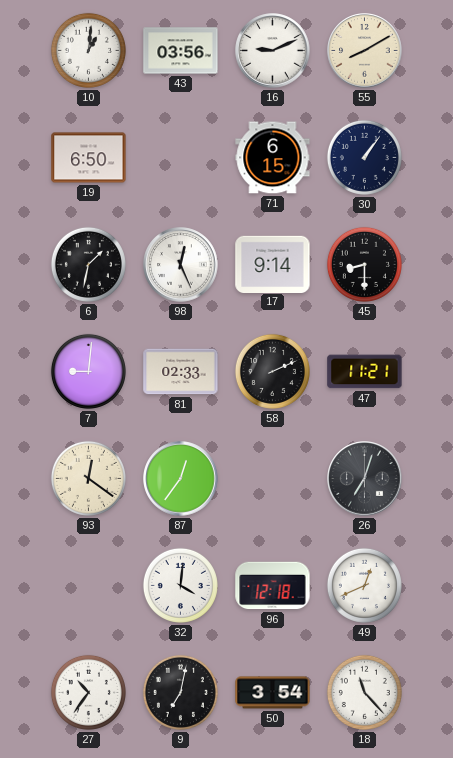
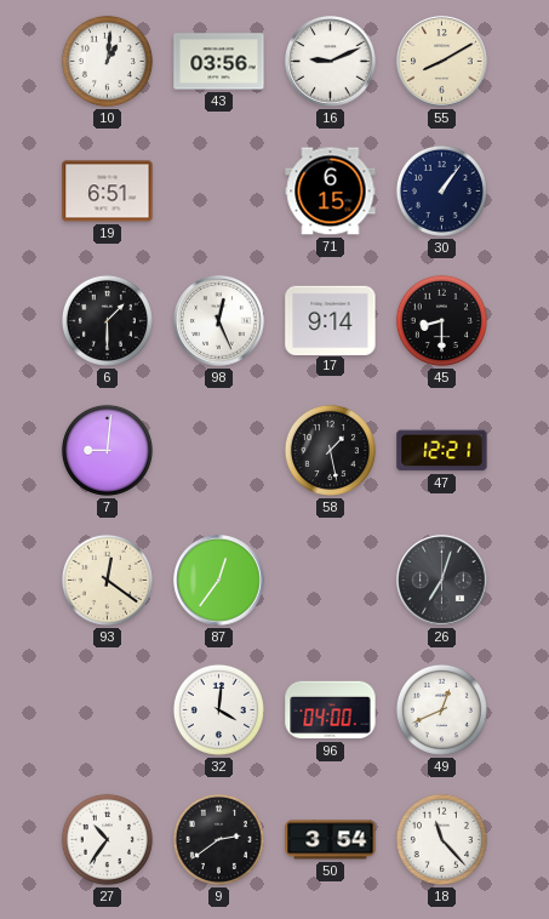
19: 6:50 -> 6:51 (108, 192)
6: 1:32 -> 1:30 (107, 320)
81: 02:33 -> none (181, 372)
58: 2:11 -> 1:28 (330, 450)
47: 11:21 -> 12:21 (442, 451)
96: 12:18 -> 04:00 (331, 710)
9: 7:02 -> 2:39 (218, 839)
